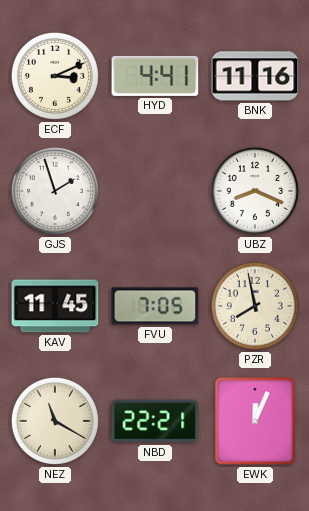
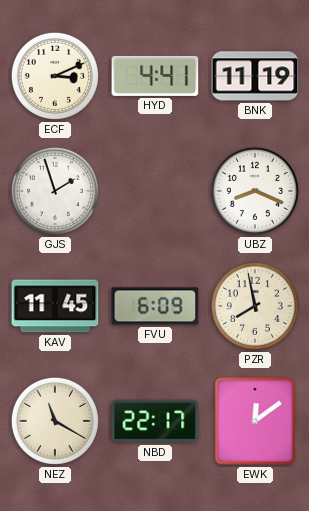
BNK: 11:16 -> 11:19 (255, 76)
FVU: 7:05 -> 6:09 (155, 306)
NBD: 22:21 -> 22:17 (155, 421)
EWK: 12:04 -> 12:09 (255, 421)
